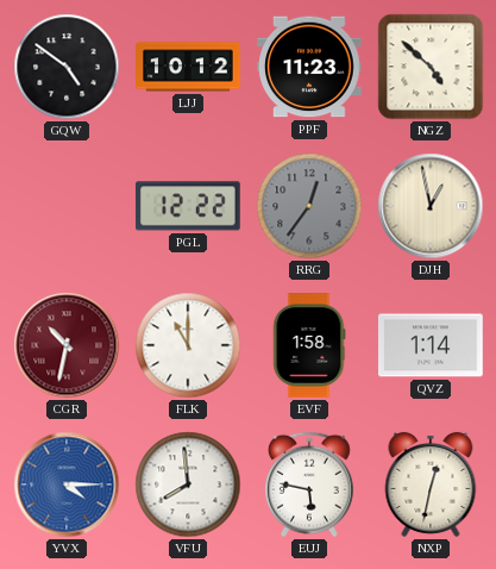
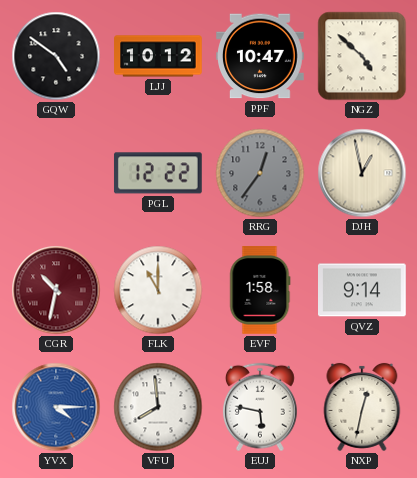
PPF: 11:23 -> 10:47 (260, 56)
QVZ: 1:14 -> 9:14 (362, 290)
